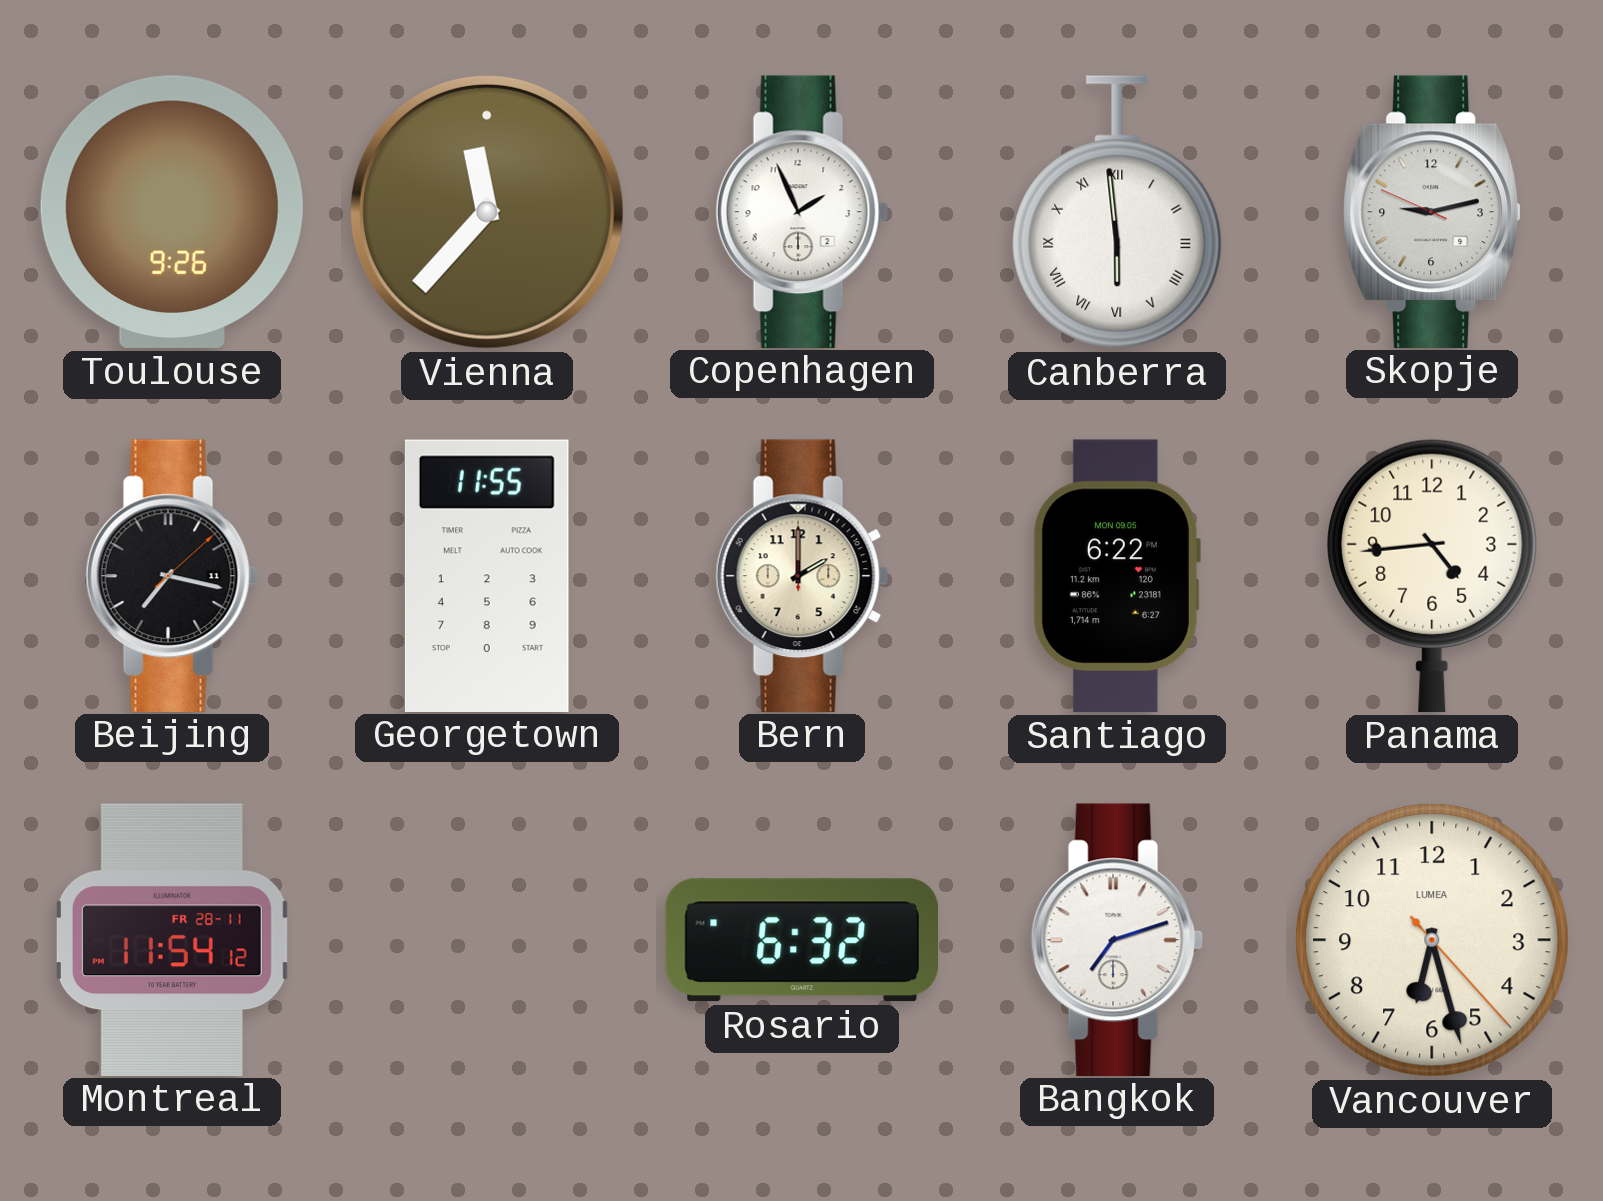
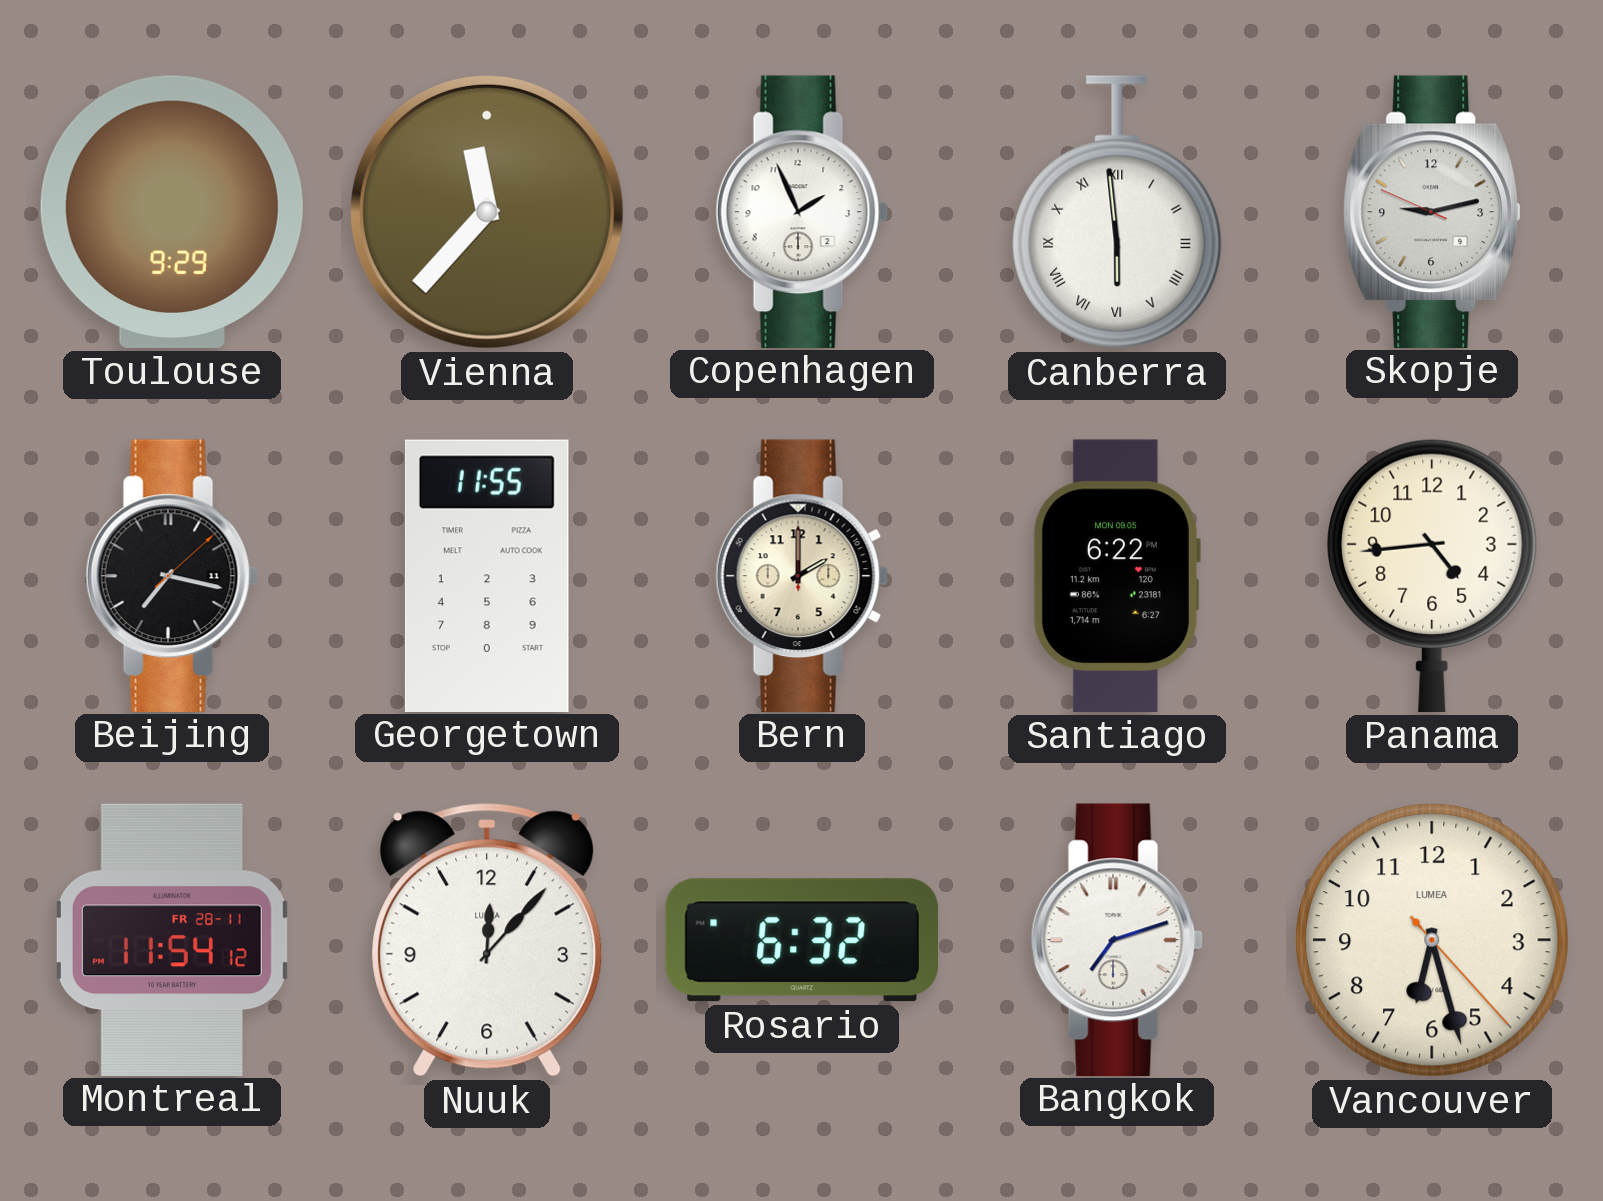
Toulouse: 9:26 -> 9:29 (172, 212)
Nuuk: none -> 12:07 (487, 940)
